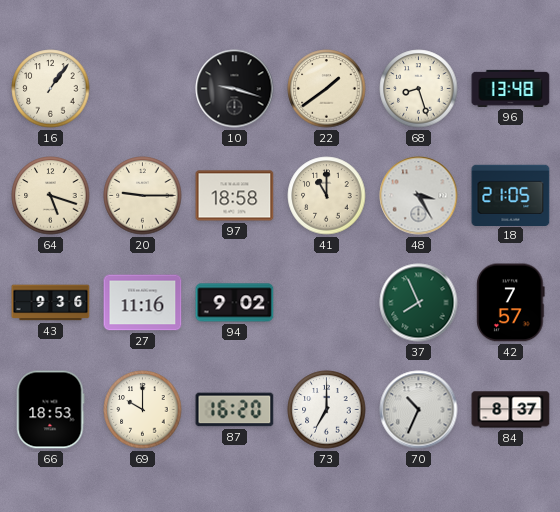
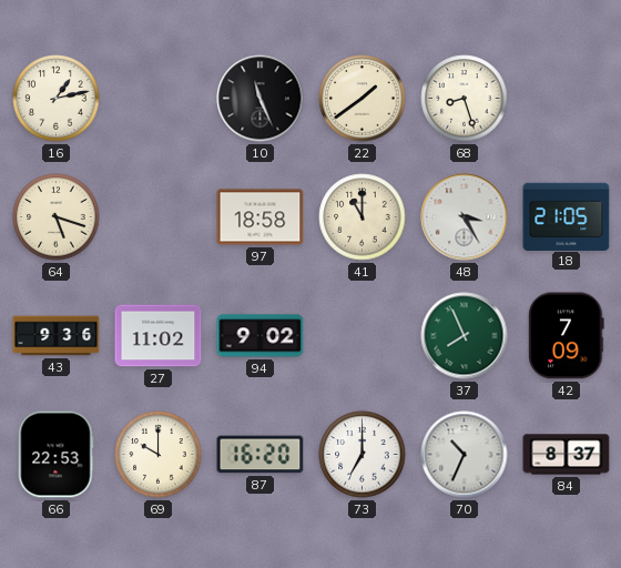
16: 1:06 -> 1:13 (57, 99)
10: 9:18 -> 11:26 (261, 99)
96: 13:48 -> none (511, 88)
20: 9:15 -> none (143, 196)
27: 11:16 -> 11:02 (159, 336)
42: 7:57 -> 7:09 (567, 336)
66: 18:53 -> 22:53 (55, 455)
